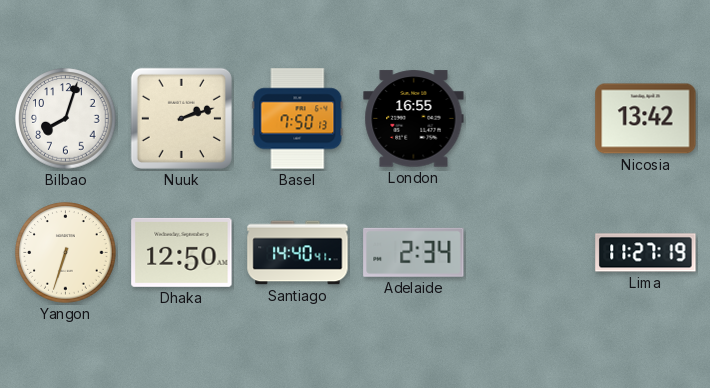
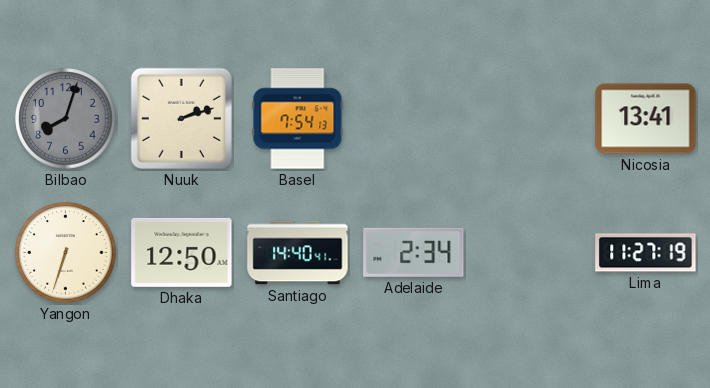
Bilbao dial: white -> grey (66, 119)
Basel: 7:50 -> 7:54 (298, 119)
London: 16:55 -> none (414, 119)
Nicosia: 13:42 -> 13:41 (646, 119)
